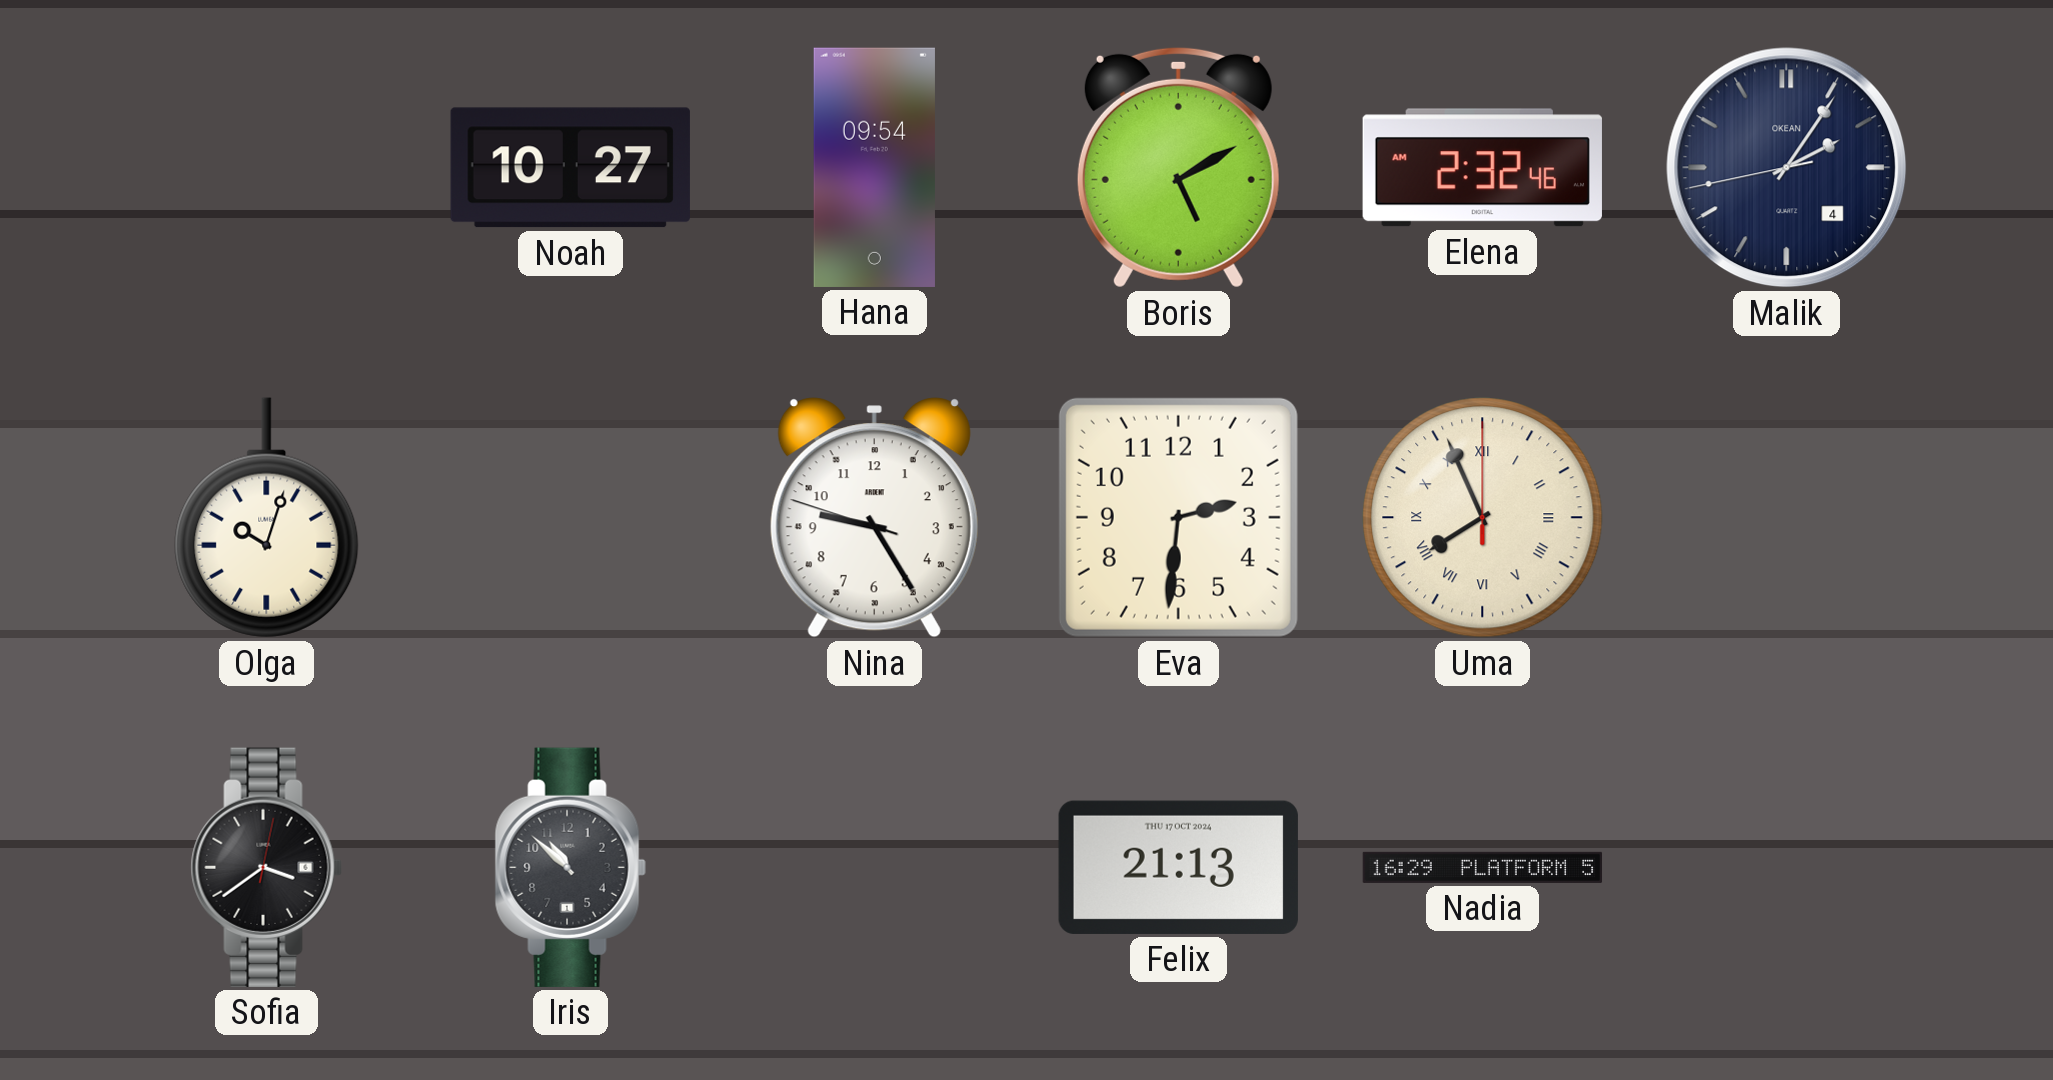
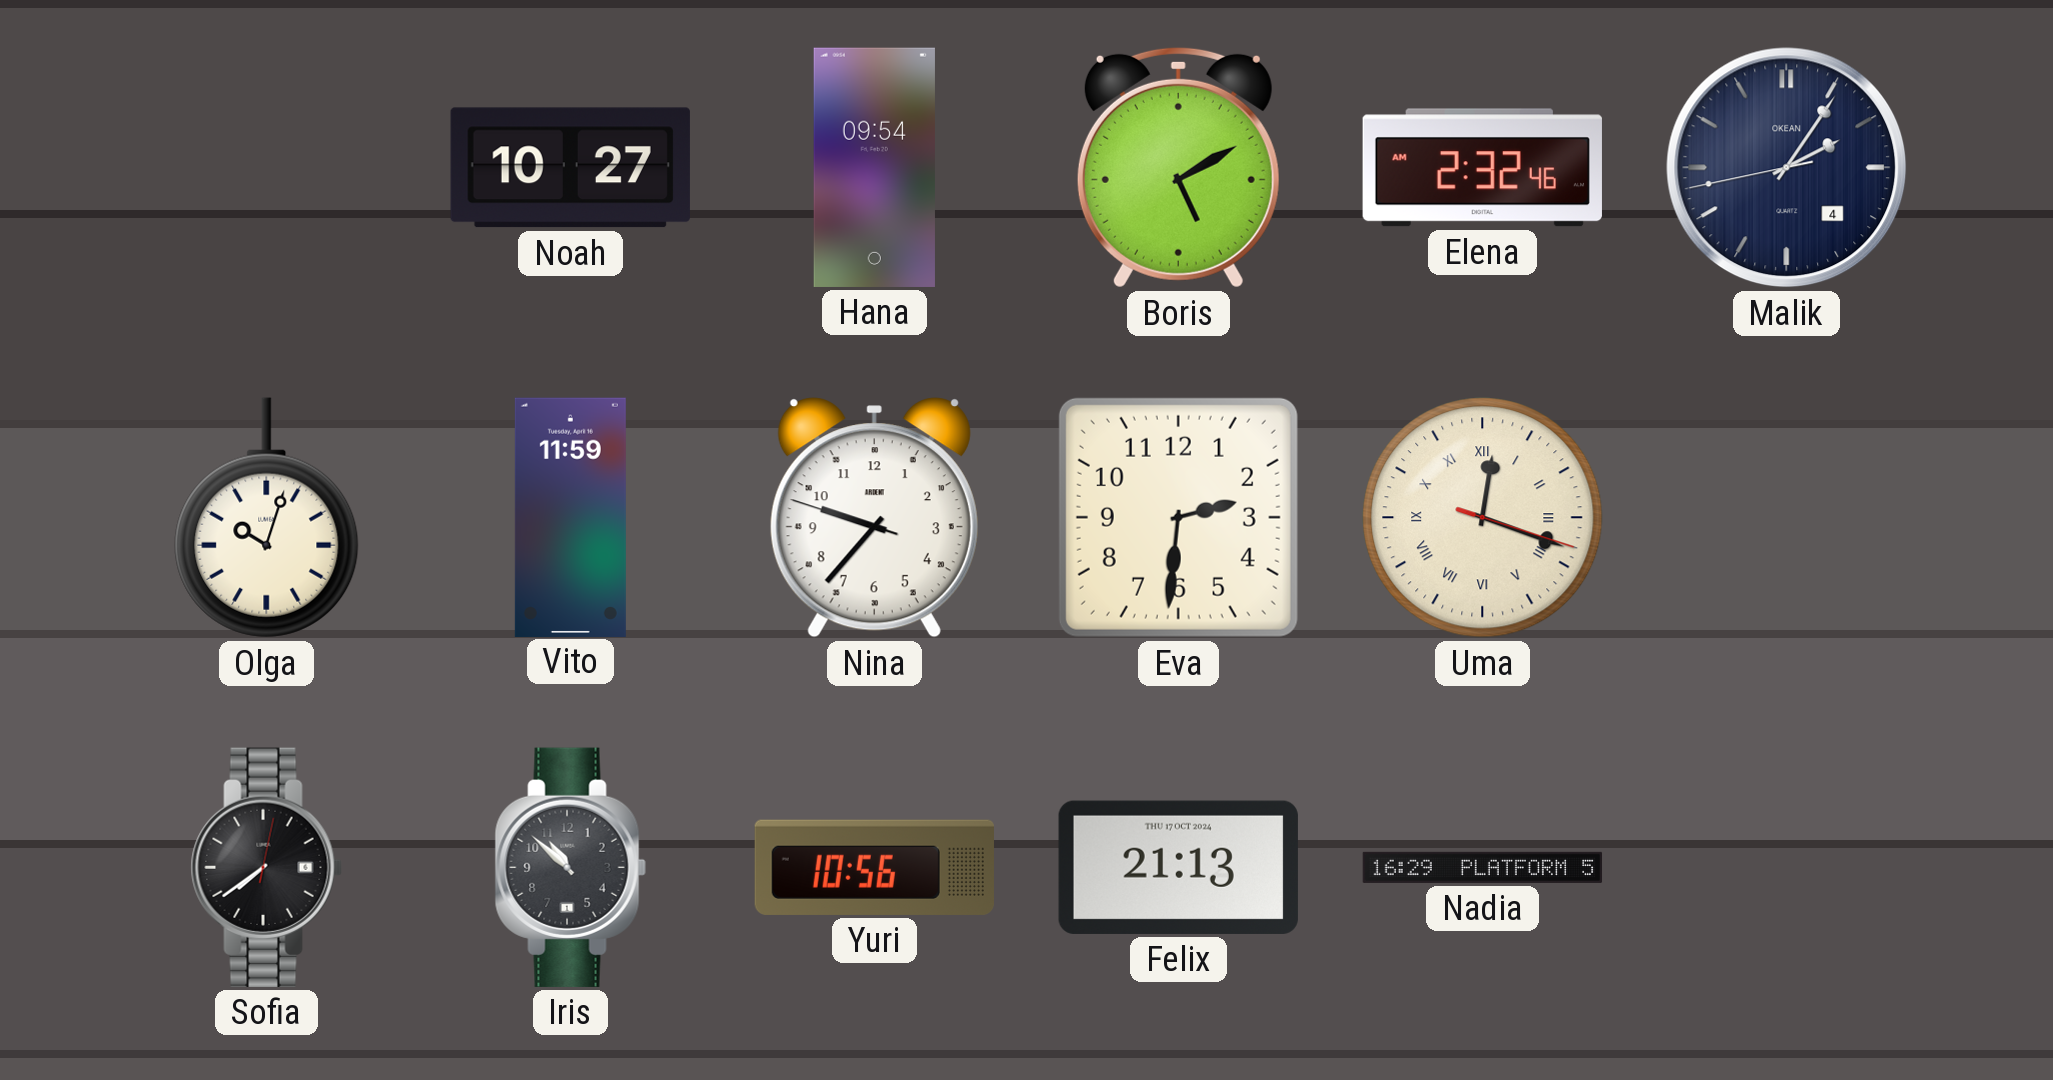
Vito: none -> 11:59 (570, 517)
Nina: 9:24 -> 9:36 (874, 518)
Uma: 7:56 -> 12:18 (1483, 518)
Sofia: 3:39 -> 7:39 (266, 867)
Yuri: none -> 10:56 (874, 867)
